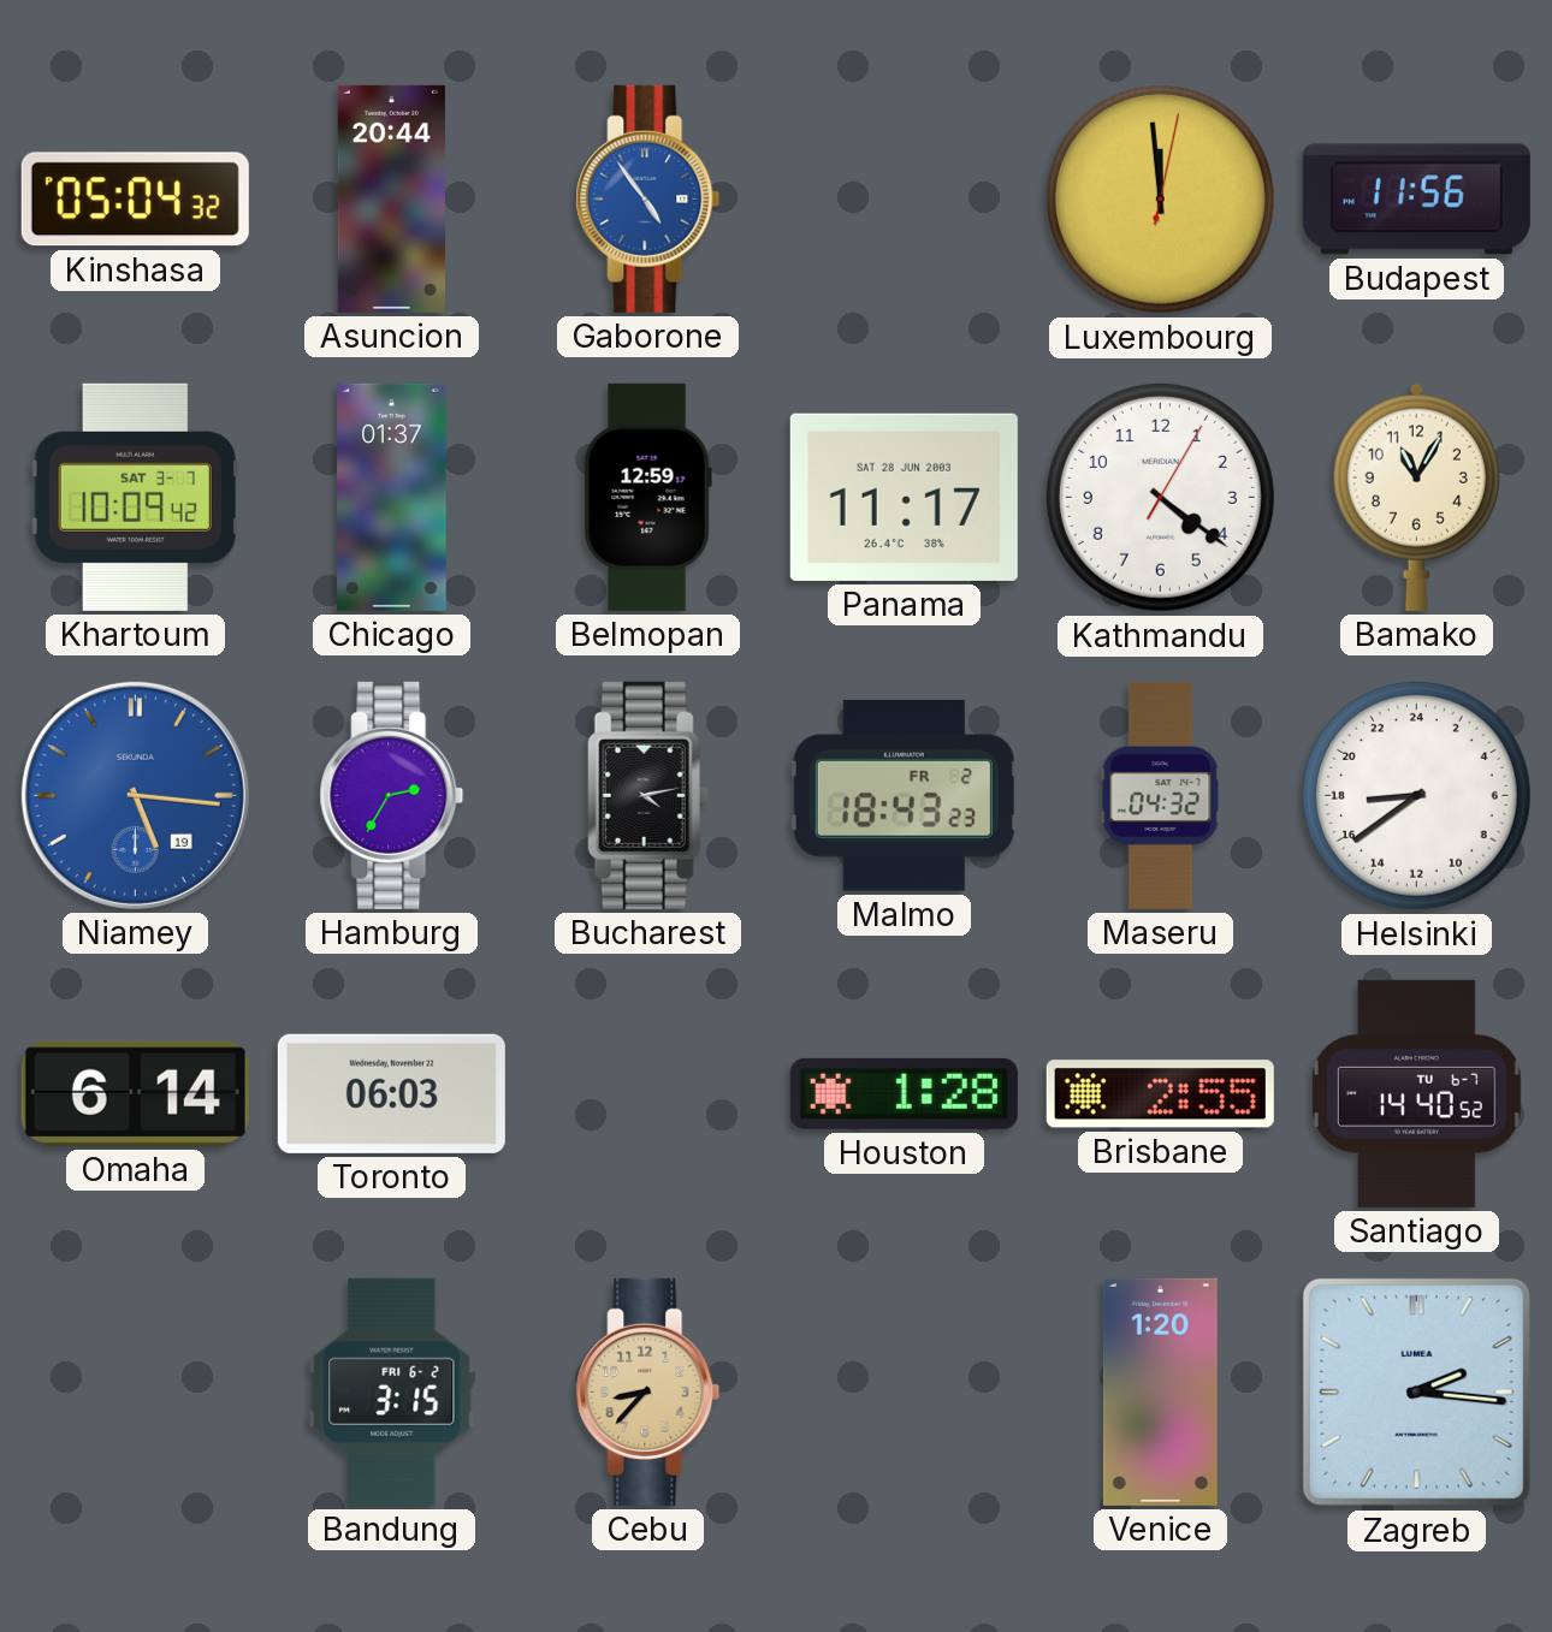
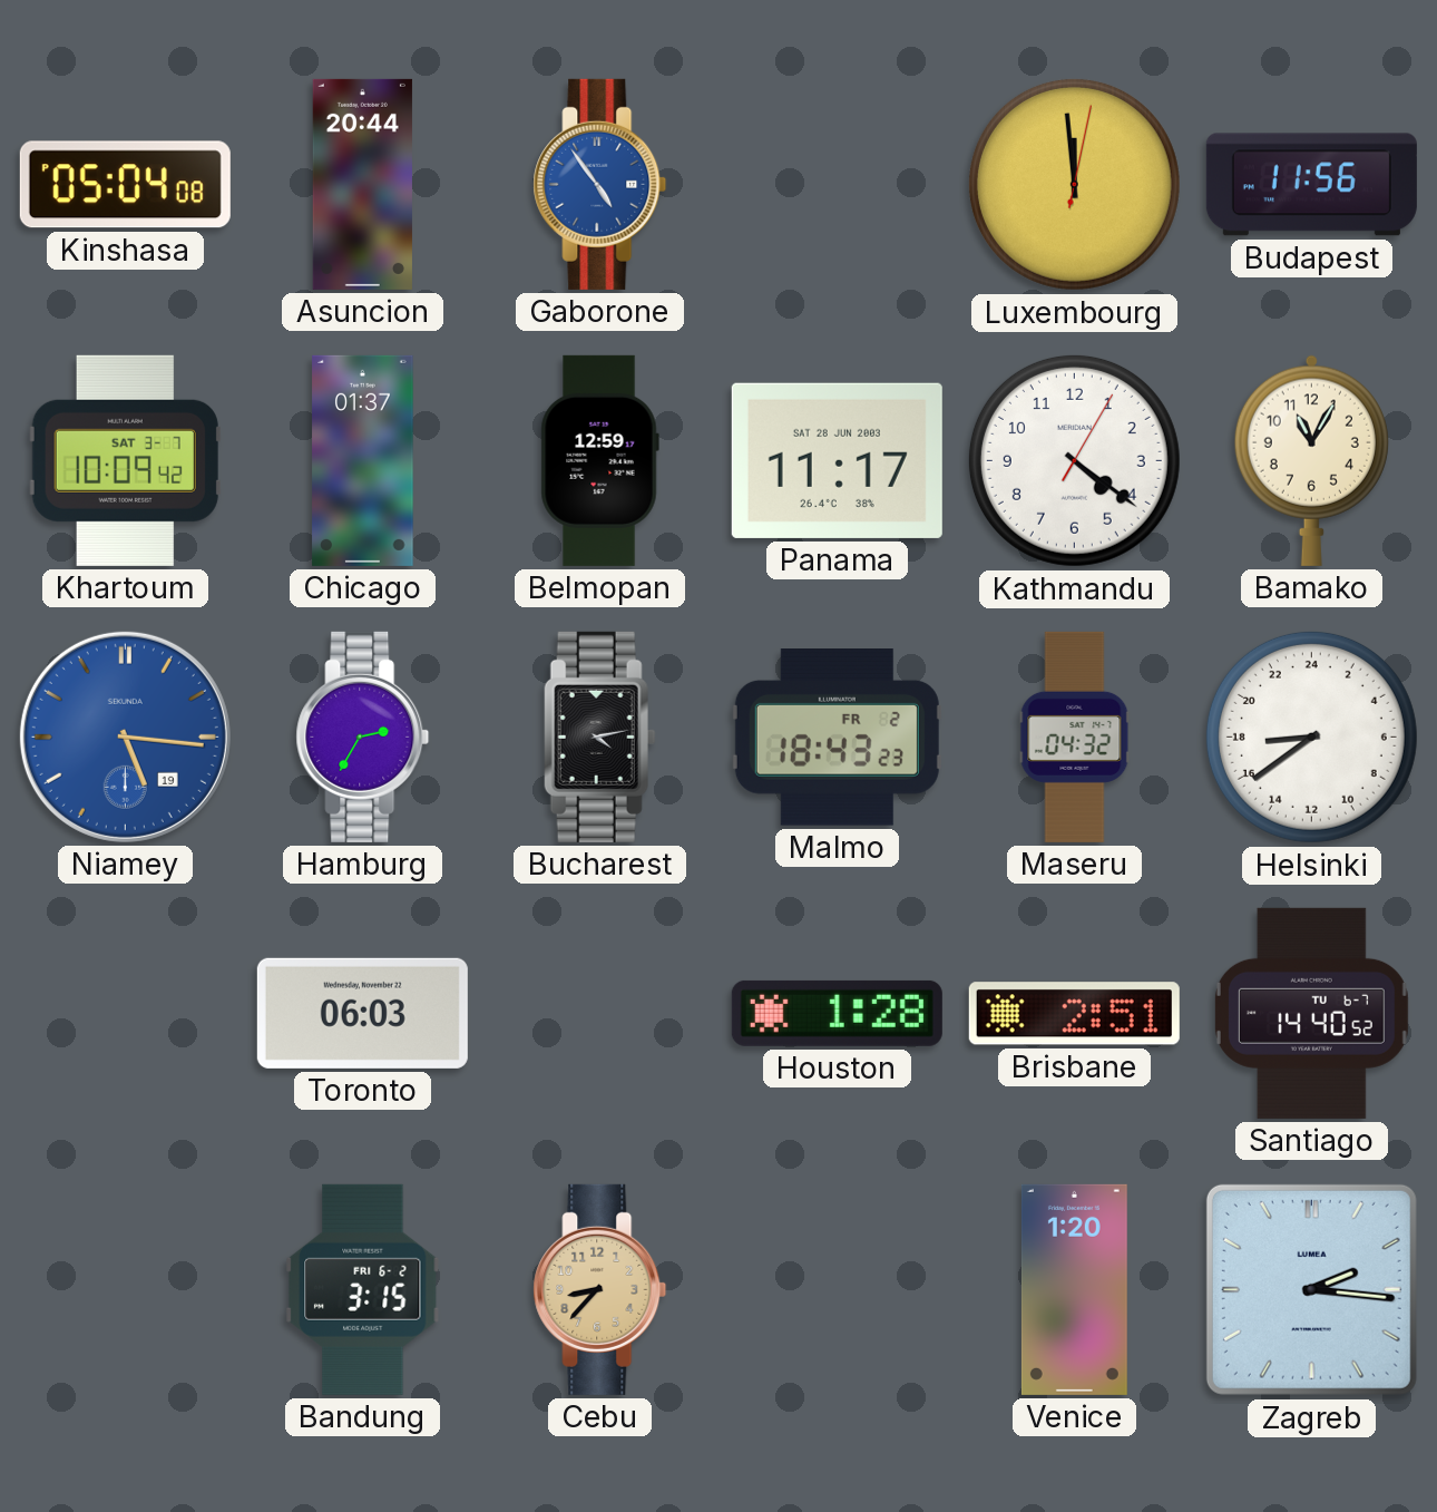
Kinshasa: 05:04:32 PM -> 05:04:08 PM (125, 185)
Omaha: 6:14 -> none (135, 1093)
Brisbane: 2:55 -> 2:51 (1074, 1014)
